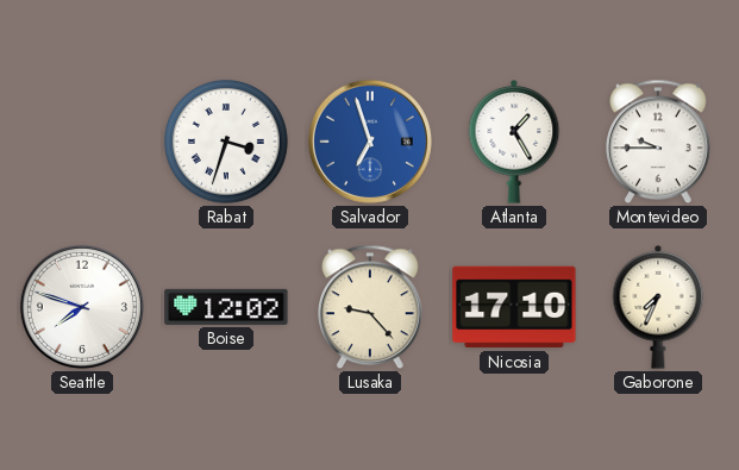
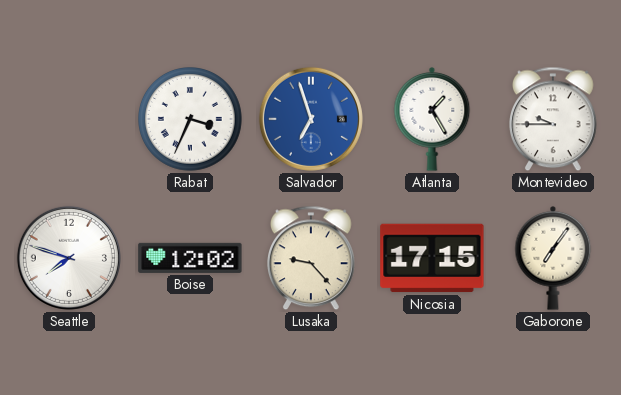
Rabat: 3:33 -> 3:34 (191, 120)
Nicosia: 17:10 -> 17:15 (432, 258)
Gaborone: 7:34 -> 7:06 (553, 259)
